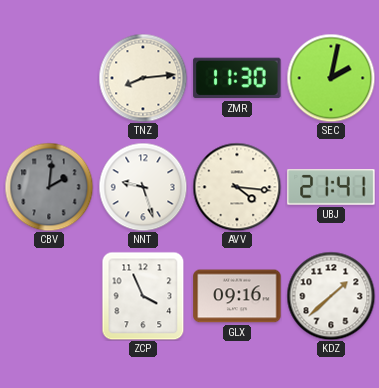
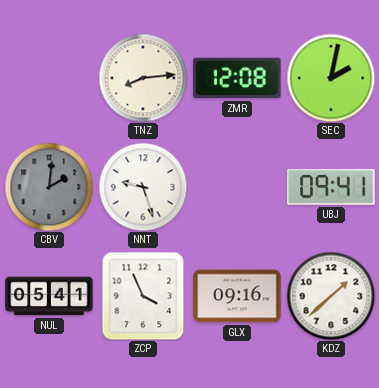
ZMR: 11:30 -> 12:08 (237, 78)
AVV: 4:16 -> none (237, 187)
UBJ: 21:41 -> 09:41 (331, 187)
NUL: none -> 05:41 (49, 296)
